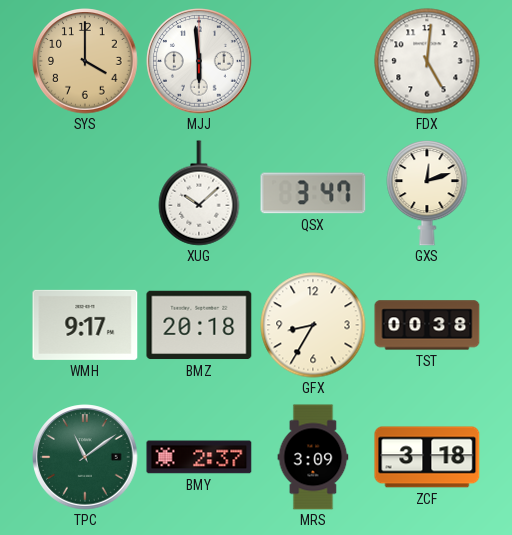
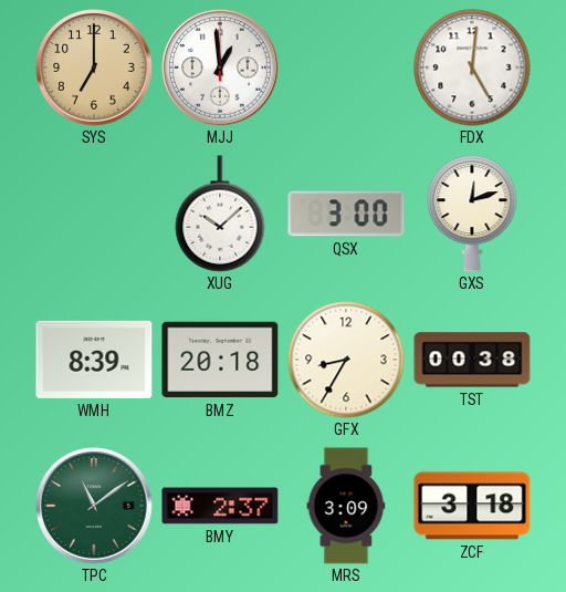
SYS: 4:00 -> 7:00 (94, 67)
MJJ: 5:59 -> 12:59 (220, 67)
QSX: 3:47 -> 3:00 (346, 214)
WMH: 9:17 -> 8:39 (94, 360)
